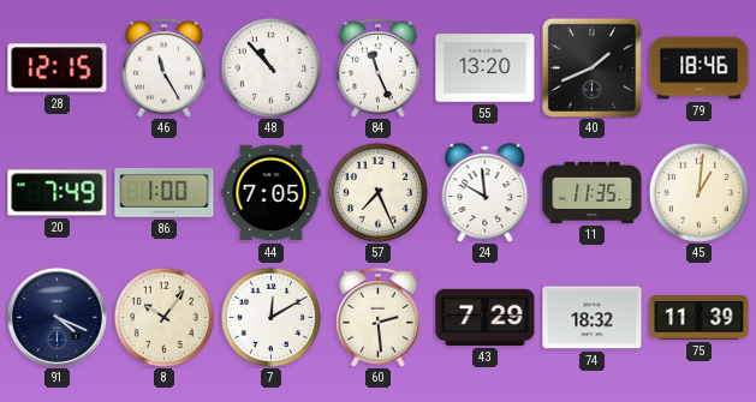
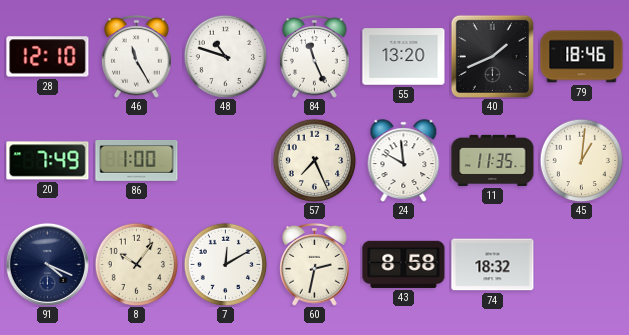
28: 12:15 -> 12:10 (48, 57)
48: 10:53 -> 10:48 (225, 56)
44: 7:05 -> none (272, 193)
60: 2:29 -> 2:32 (315, 265)
43: 7:29 -> 8:58 (404, 264)
75: 11:39 -> none (700, 317)
